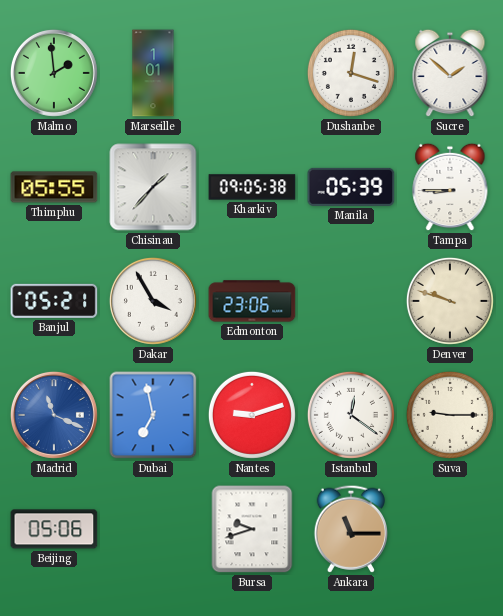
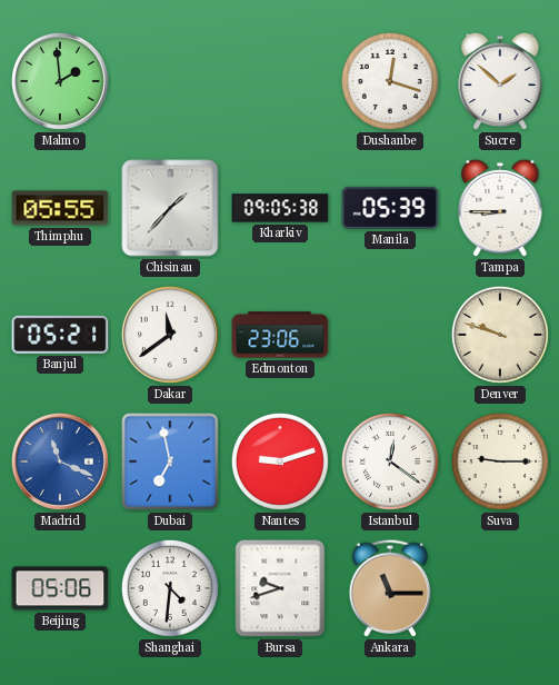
Marseille: 1:01 -> none (153, 73)
Dakar: 3:55 -> 11:39 (170, 335)
Shanghai: none -> 4:31 (170, 588)
